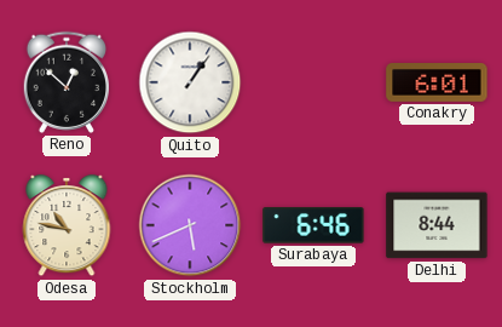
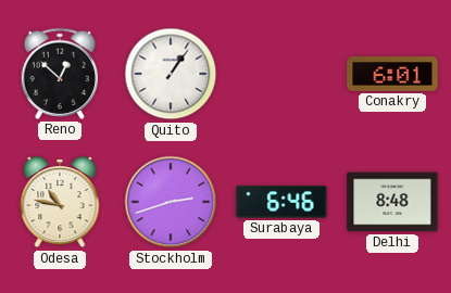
Stockholm: 5:41 -> 2:42 (171, 202)
Delhi: 8:44 -> 8:48 (392, 202)
